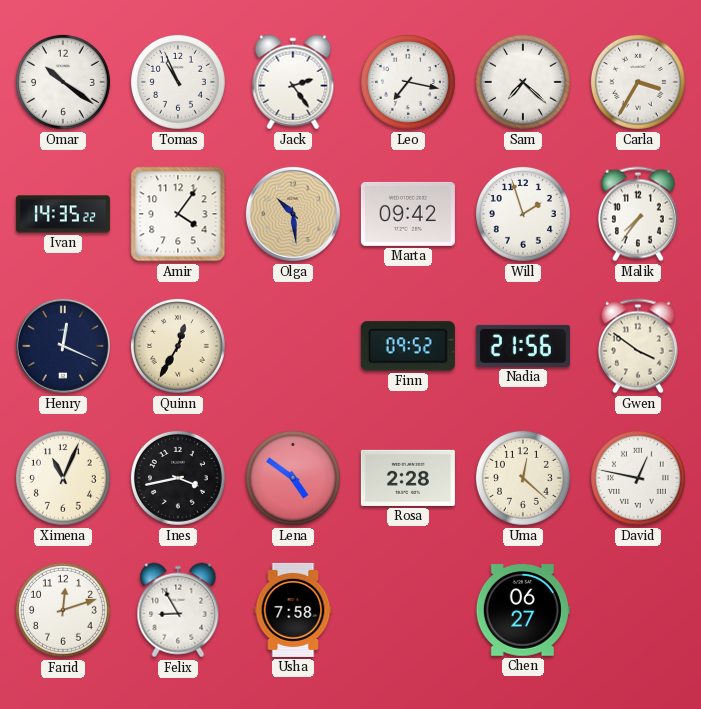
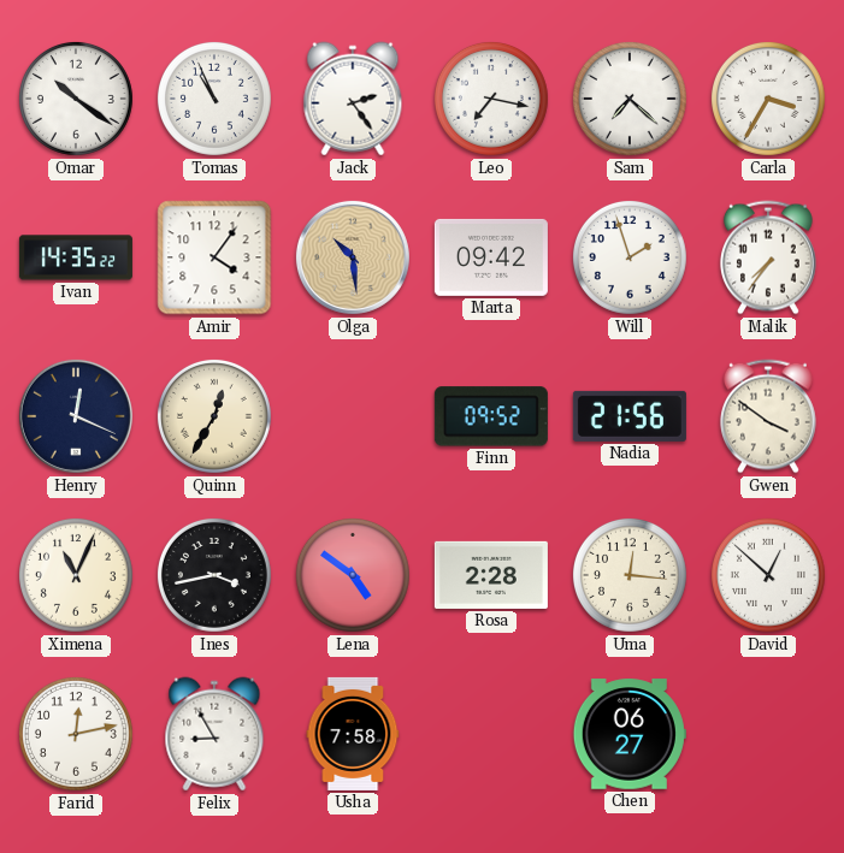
Uma: 12:22 -> 12:16 (630, 575)
David: 12:47 -> 12:52 (768, 575)
Farid: 12:12 -> 12:13 (76, 734)
